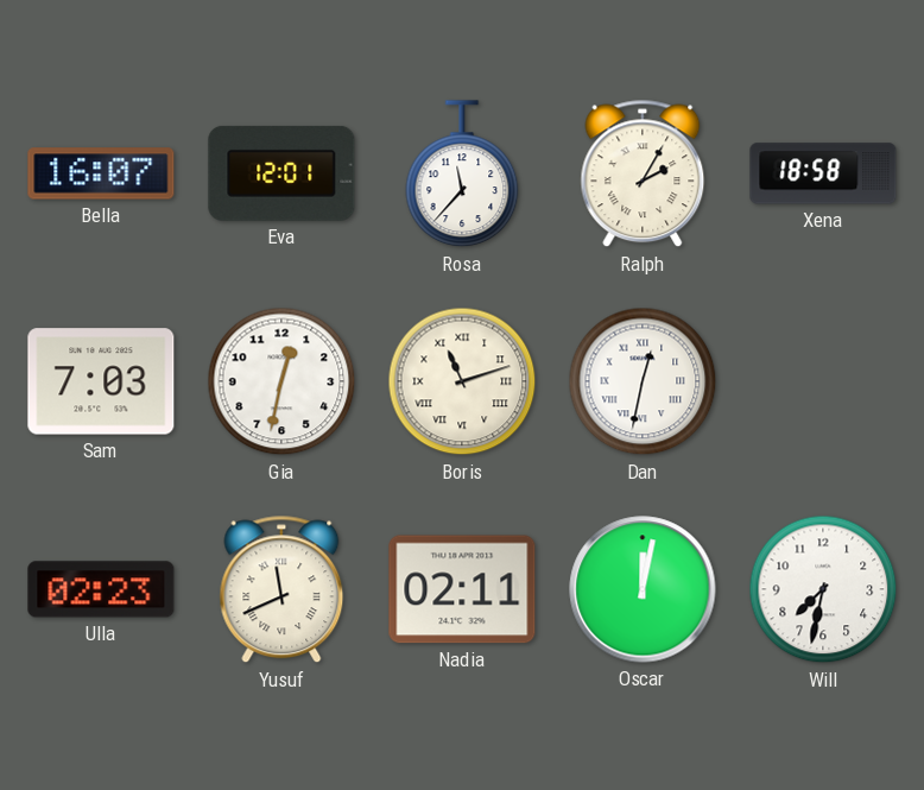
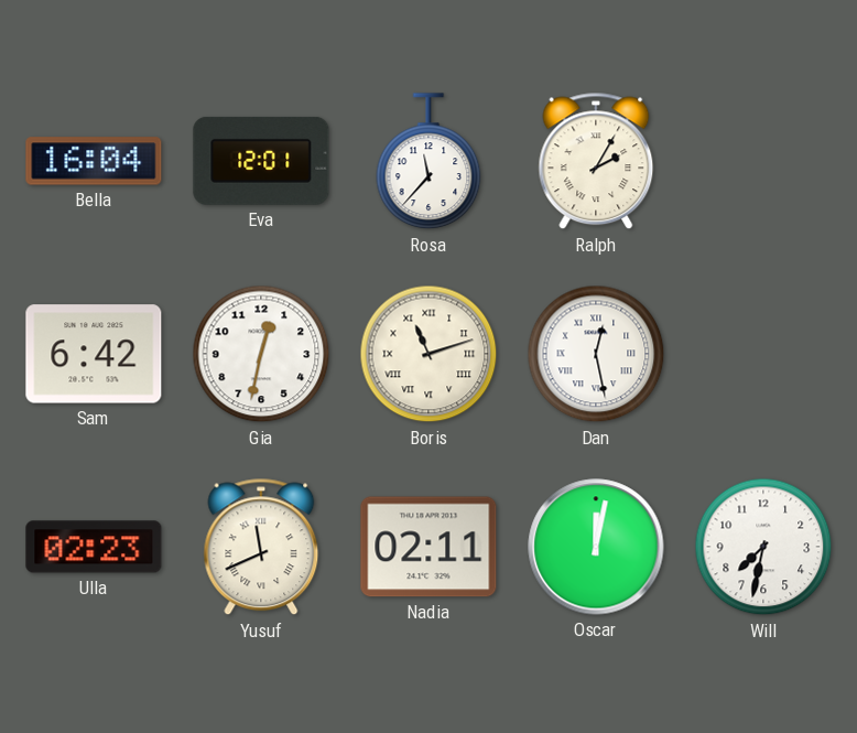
Bella: 16:07 -> 16:04 (94, 161)
Xena: 18:58 -> none (823, 173)
Sam: 7:03 -> 6:42 (94, 354)
Dan: 12:32 -> 12:28 (596, 354)
